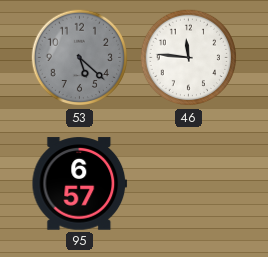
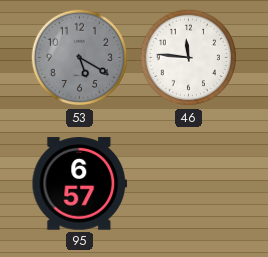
53: 5:22 -> 5:20 (80, 58)
